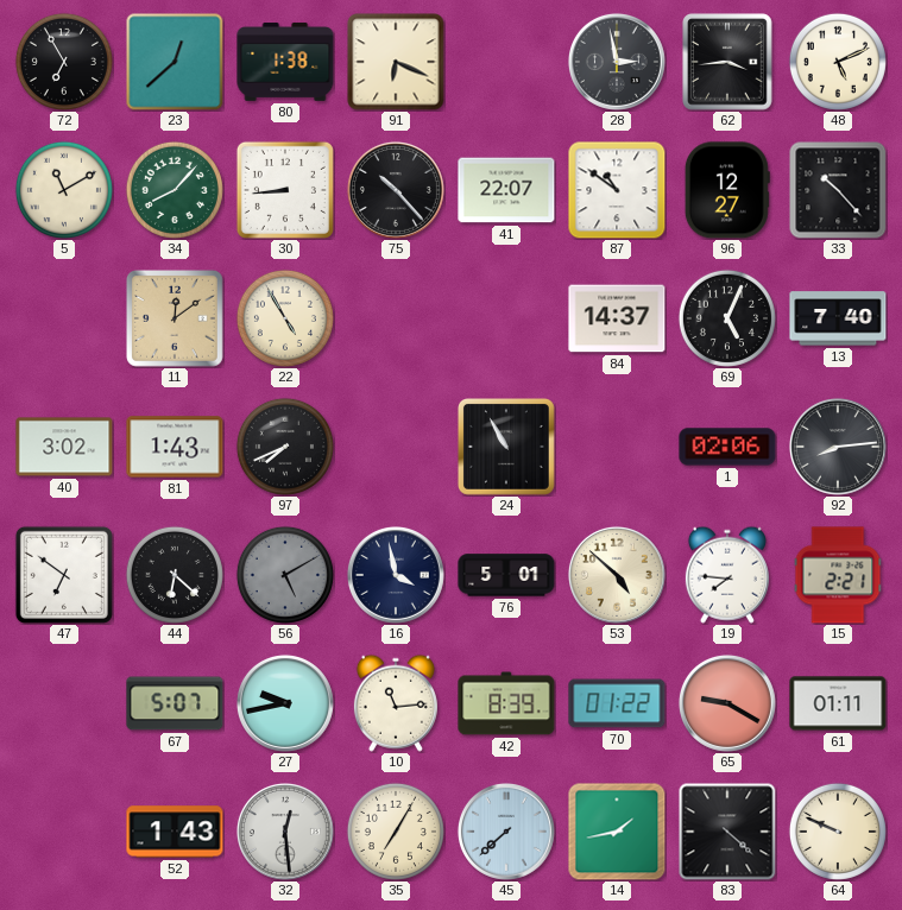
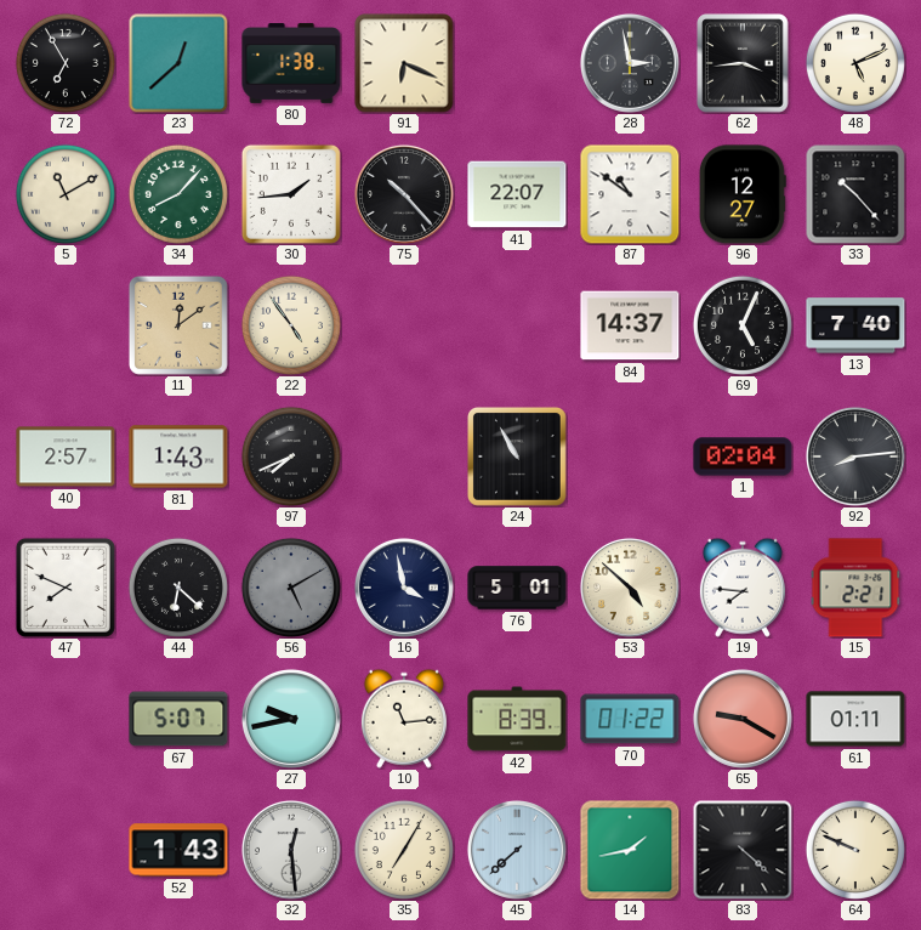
30: 8:44 -> 1:44 (291, 194)
22: 4:55 -> 4:54 (291, 325)
40: 3:02 -> 2:57 (66, 457)
1: 02:06 -> 02:04 (743, 457)
47: 6:51 -> 7:49 (66, 588)
